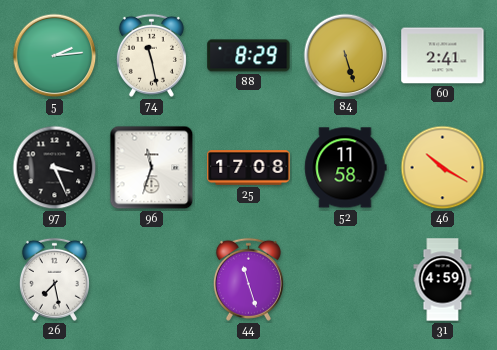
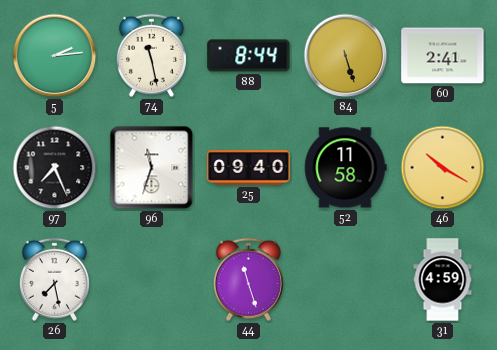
88: 8:29 -> 8:44 (249, 56)
97: 3:26 -> 7:26 (55, 168)
25: 17:08 -> 09:40 (249, 168)
